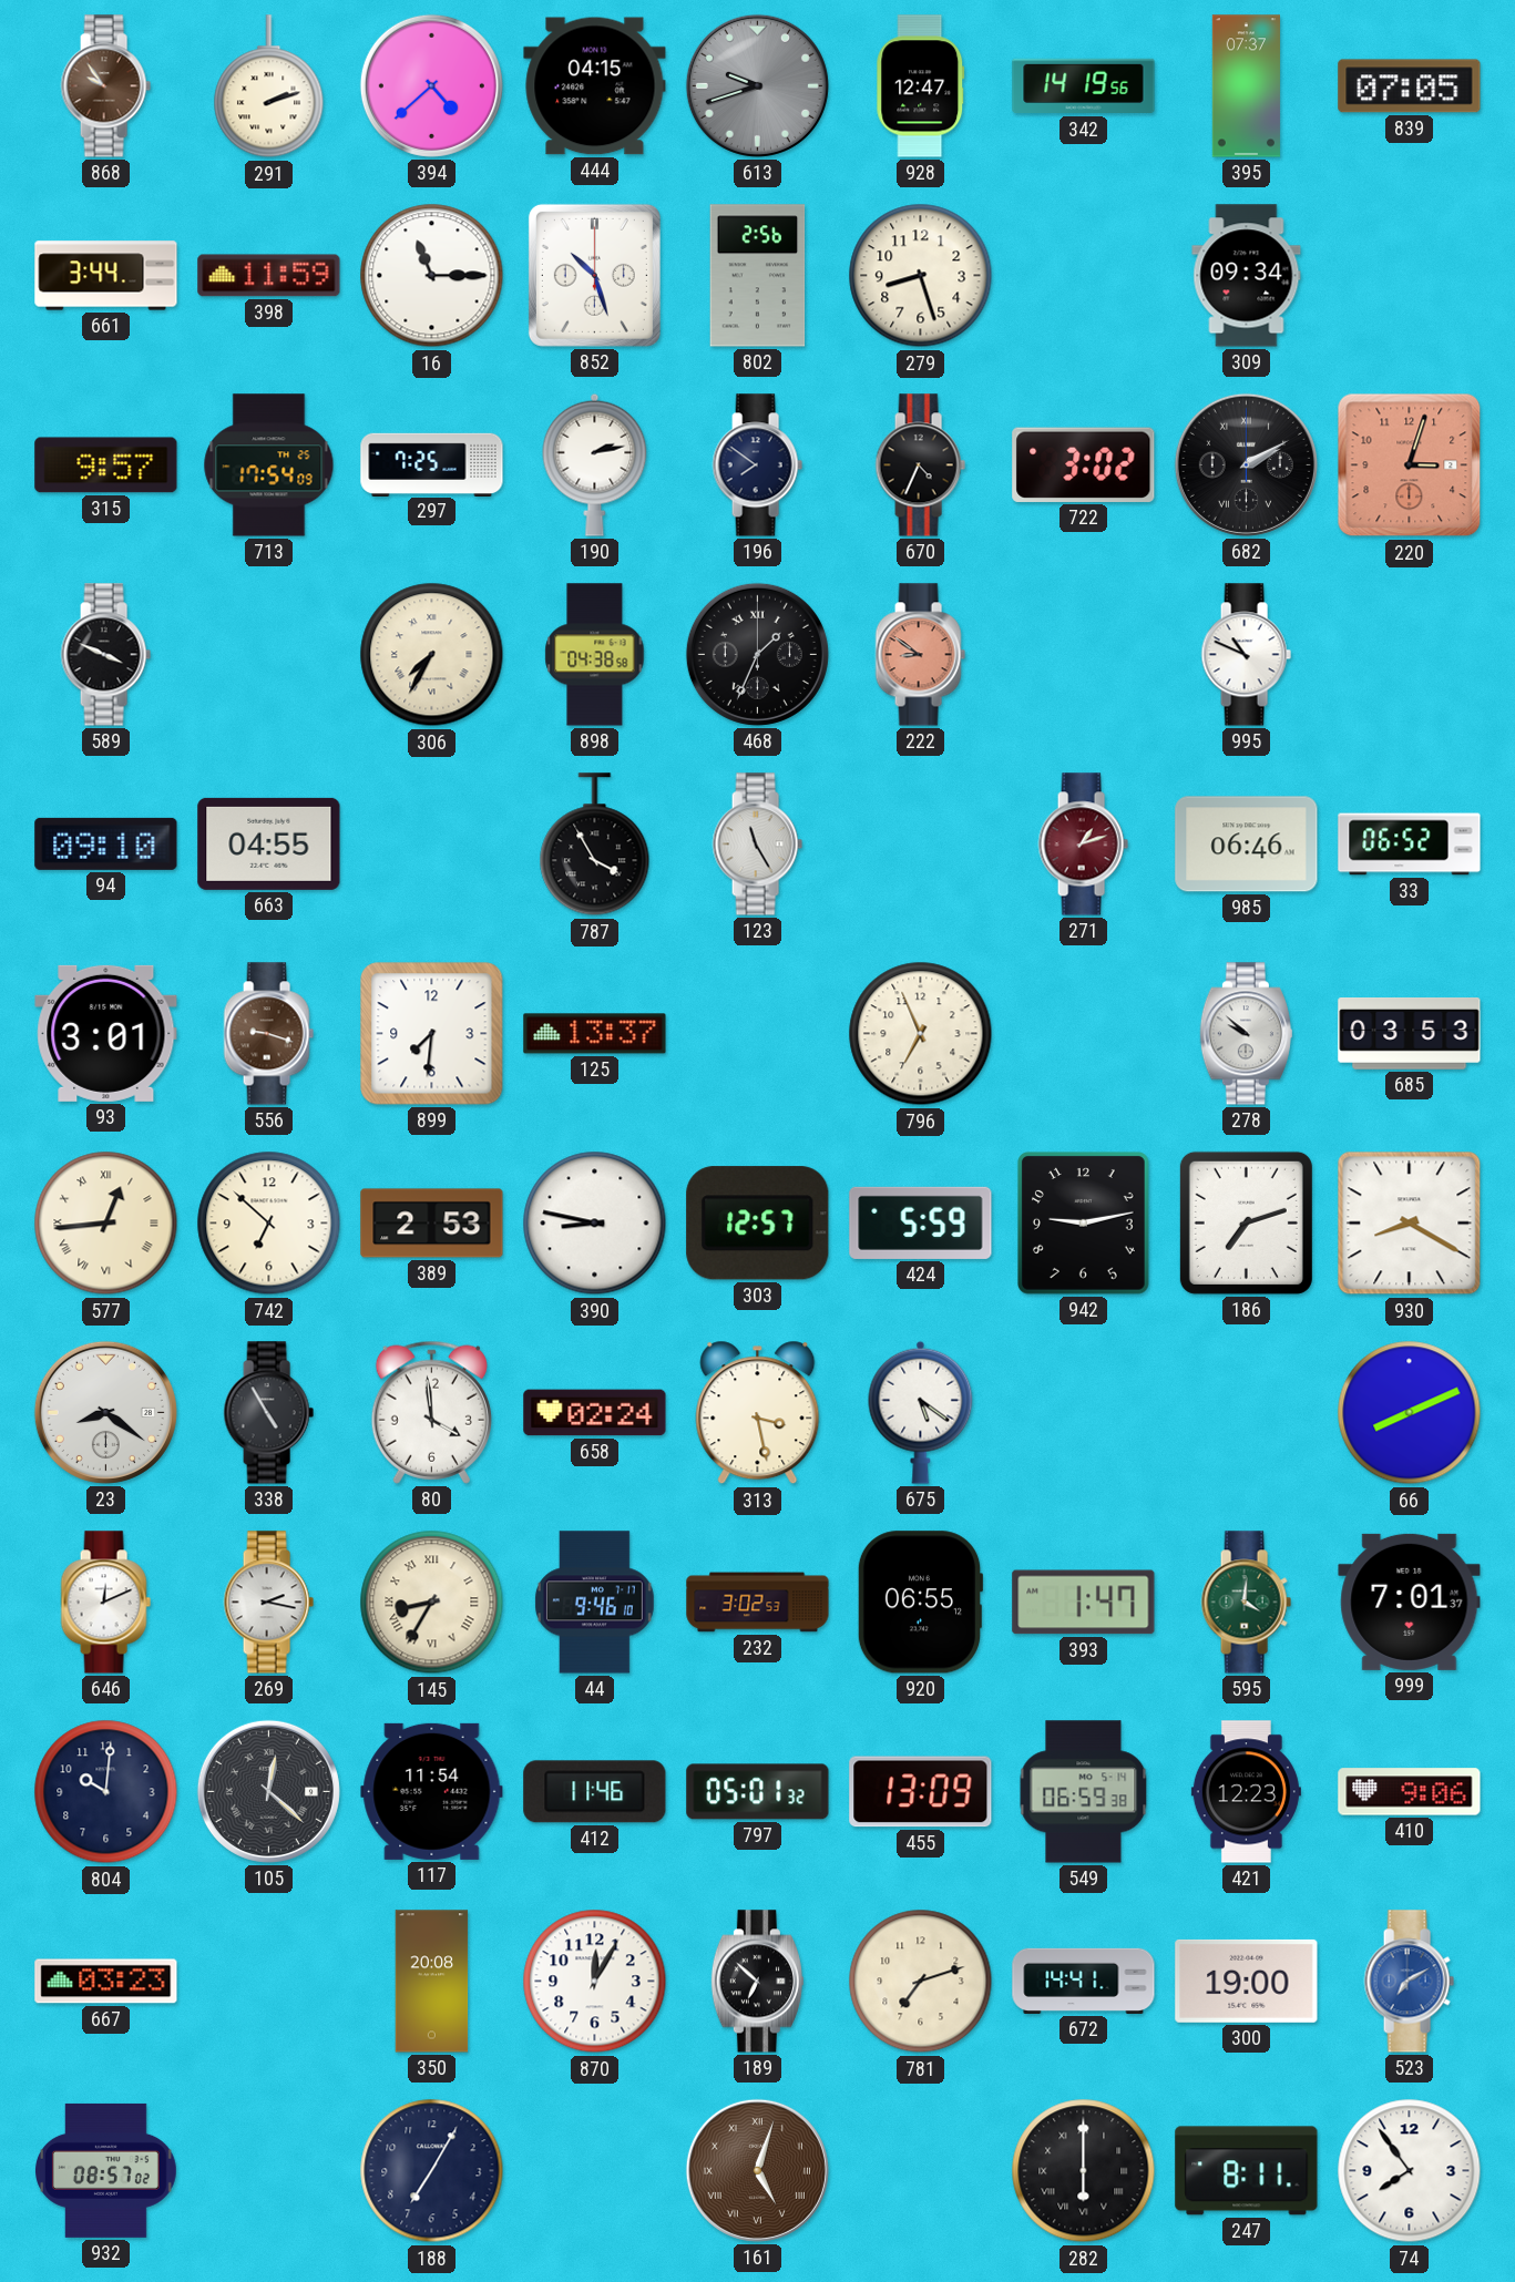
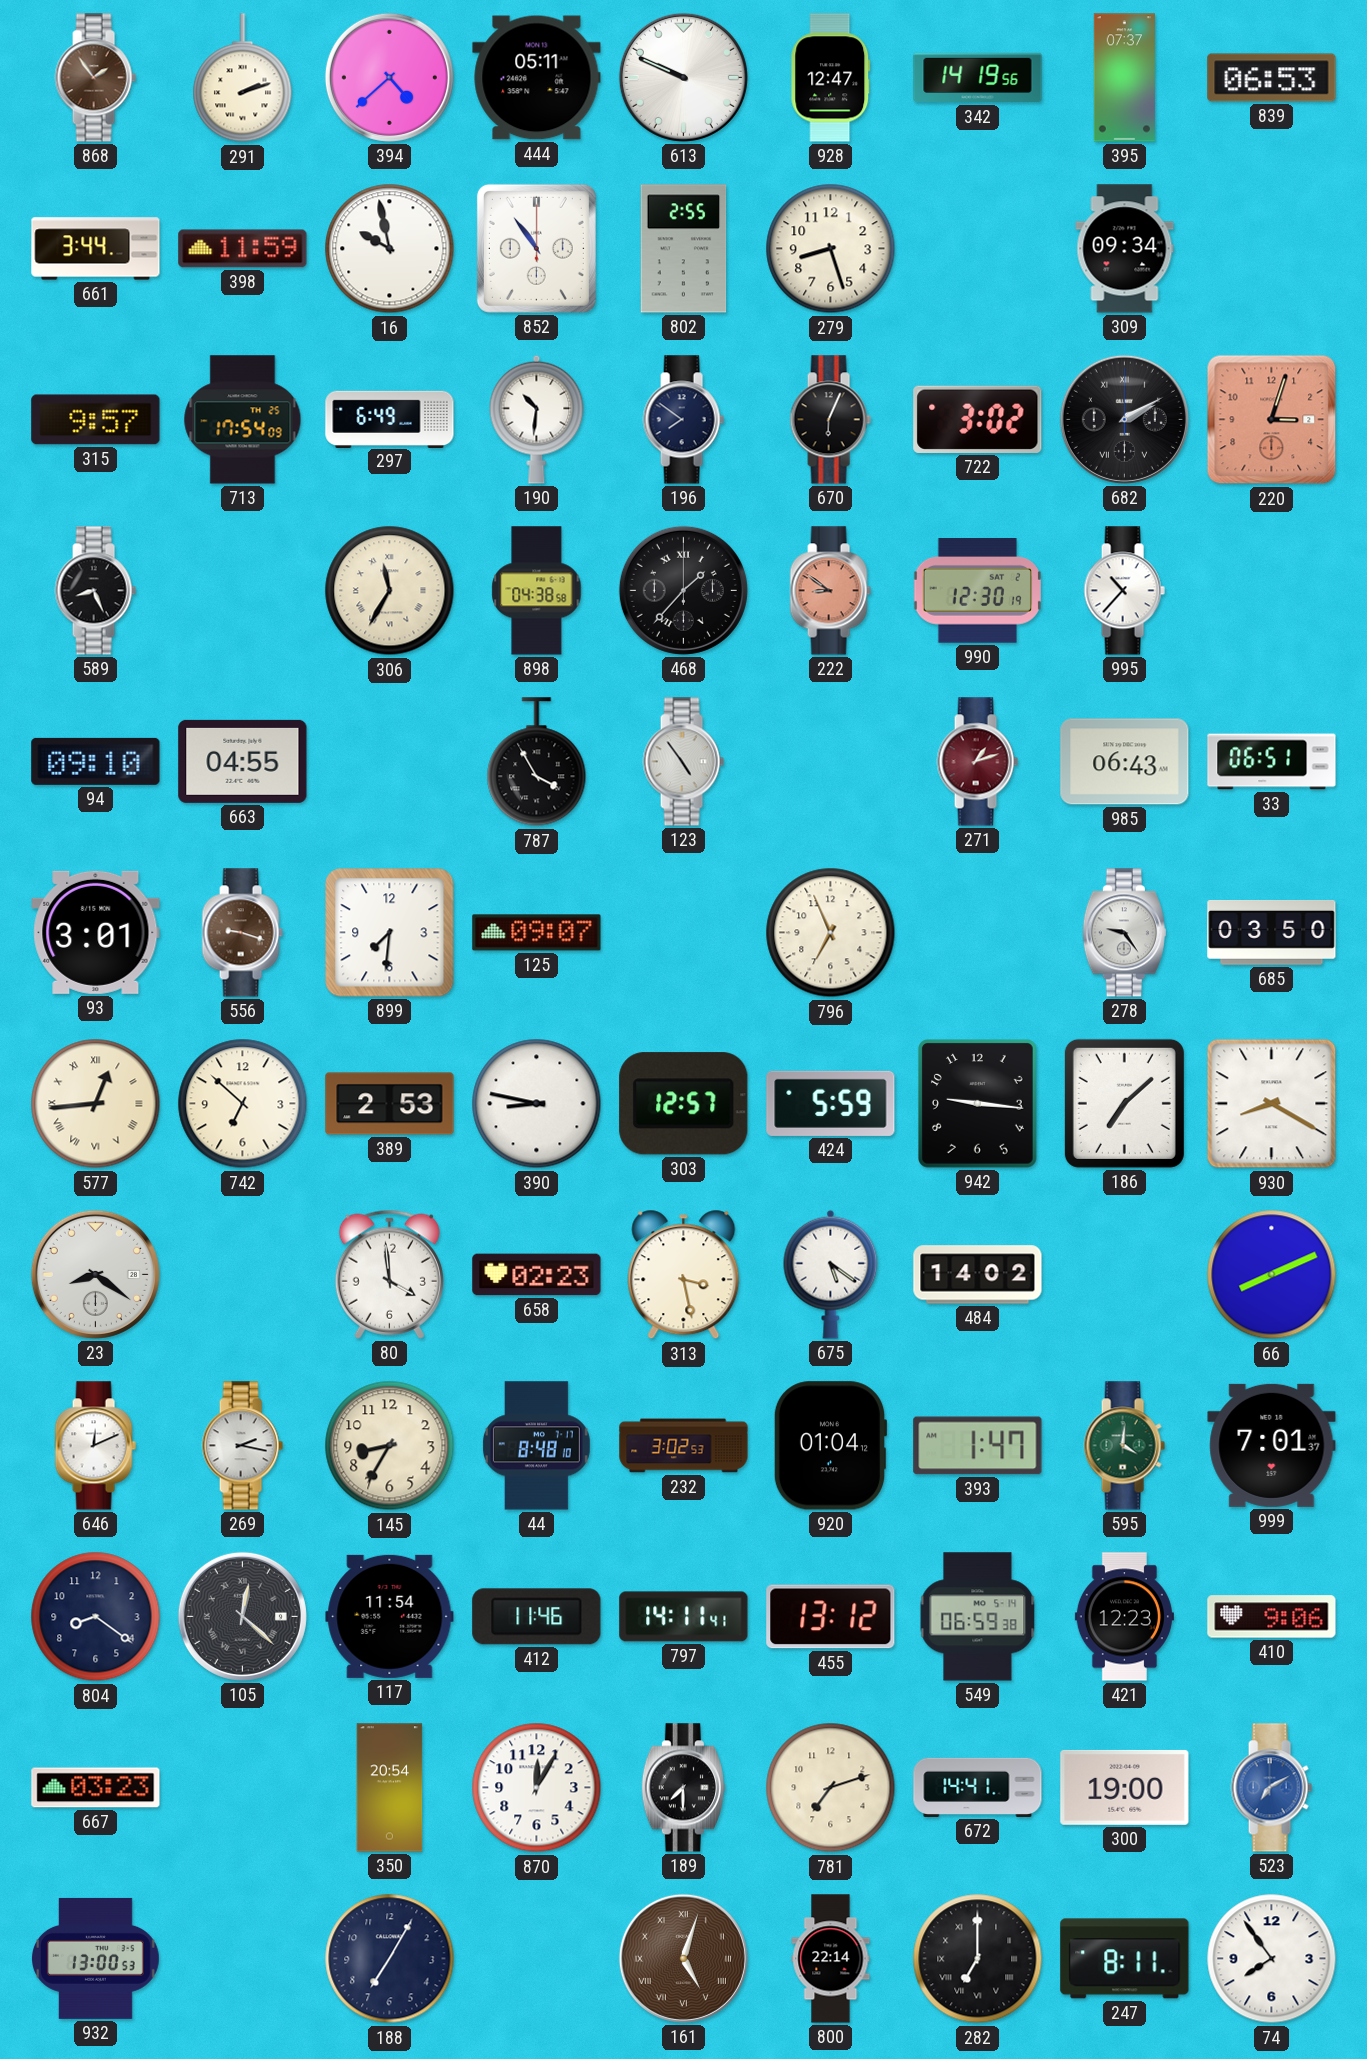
868: 9:54 -> 1:54 (95, 78)
444: 04:15 -> 05:11 (537, 78)
613: 9:42 -> 9:49 (683, 77)
613 dial: grey -> white (683, 77)
839: 07:05 -> 06:53 (1272, 78)
16: 11:15 -> 9:58 (390, 249)
852: 10:27 -> 10:54 (536, 248)
802: 2:56 -> 2:55 (684, 249)
297: 7:25 -> 6:49 (390, 419)
190: 2:13 -> 10:31 (537, 419)
670: 4:34 -> 6:04 (830, 420)
589: 3:49 -> 8:26 (95, 591)
306: 7:35 -> 11:35 (390, 591)
468: 1:34 -> 1:37 (683, 590)
990: none -> 12:30 (977, 591)
995: 10:49 -> 10:37 (1124, 591)
123: 11:25 -> 4:54 (683, 762)
985: 06:46 -> 06:43 (1125, 762)
33: 06:52 -> 06:51 (1272, 762)
125: 13:37 -> 09:07 (537, 933)
278: 9:52 -> 9:24 (1124, 933)
685: 03:53 -> 03:50 (1272, 933)
942: 9:13 -> 9:16 (978, 1104)
186: 7:12 -> 7:08 (1124, 1103)
338: 4:55 -> none (268, 1413)
658: 02:24 -> 02:23 (537, 1275)
484: none -> 14:02 (978, 1275)
145 numerals: Roman -> Arabic (390, 1446)
44: 9:46 -> 8:48 (536, 1446)
920: 06:55 -> 01:04 (830, 1446)
804: 10:01 -> 8:21 (96, 1617)
797: 05:01 -> 14:11 (684, 1617)
455: 13:09 -> 13:12 (831, 1617)
350: 20:08 -> 20:54 (390, 1788)
189: 6:52 -> 7:30 (683, 1788)
932: 08:57 -> 13:00 (95, 1958)
800: none -> 22:14 (831, 1959)
282: 6:00 -> 7:00 (978, 1959)
